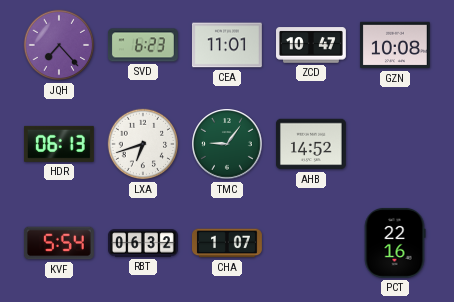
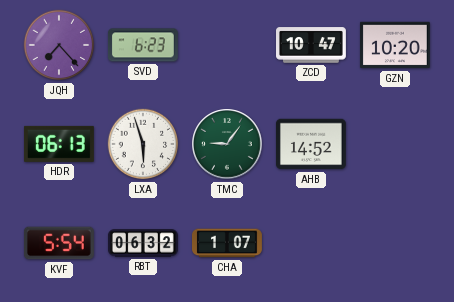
CEA: 11:01 -> none (227, 45)
GZN: 10:08 -> 10:20 (395, 45)
LXA: 6:42 -> 5:57 (143, 144)
PCT: 22:16 -> none (395, 243)
